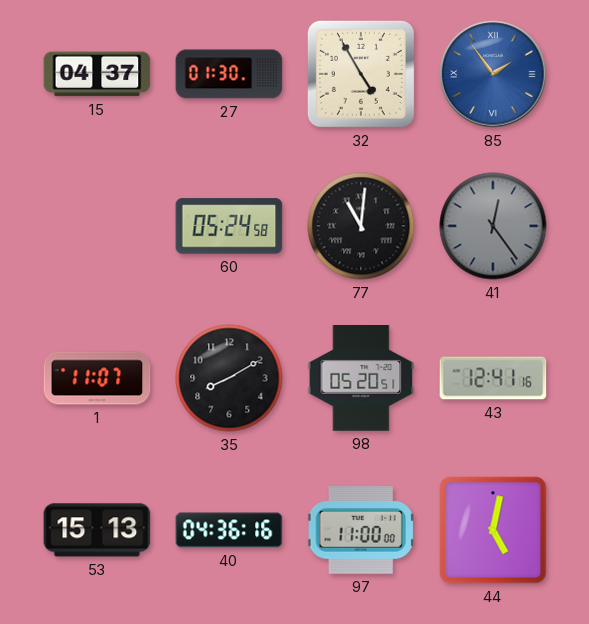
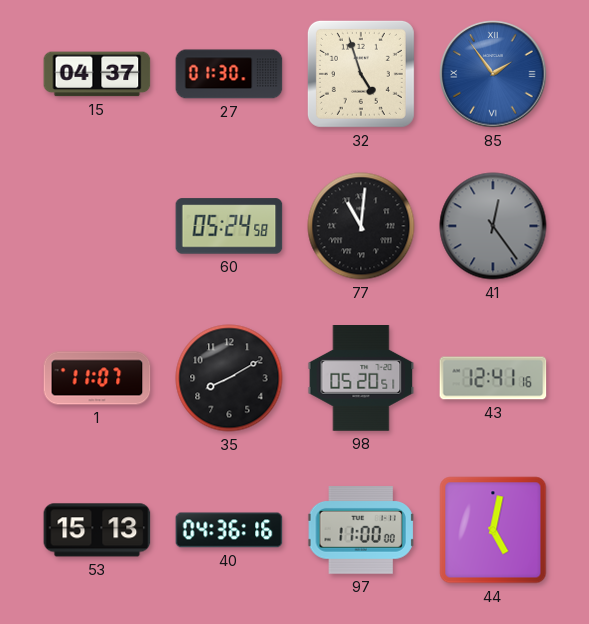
32: 4:55 -> 4:57 (361, 74)
